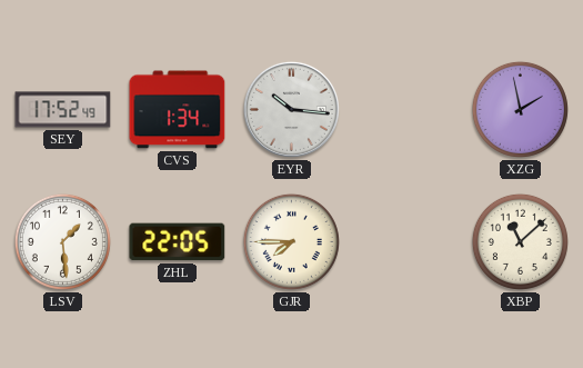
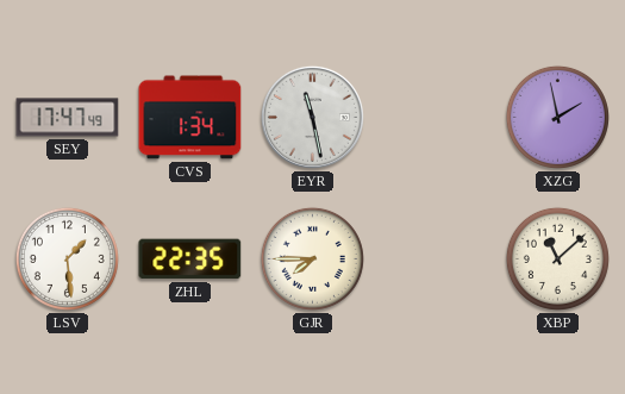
SEY: 17:52 -> 17:47 (68, 118)
EYR: 10:16 -> 11:28 (312, 117)
ZHL: 22:05 -> 22:35 (190, 259)
